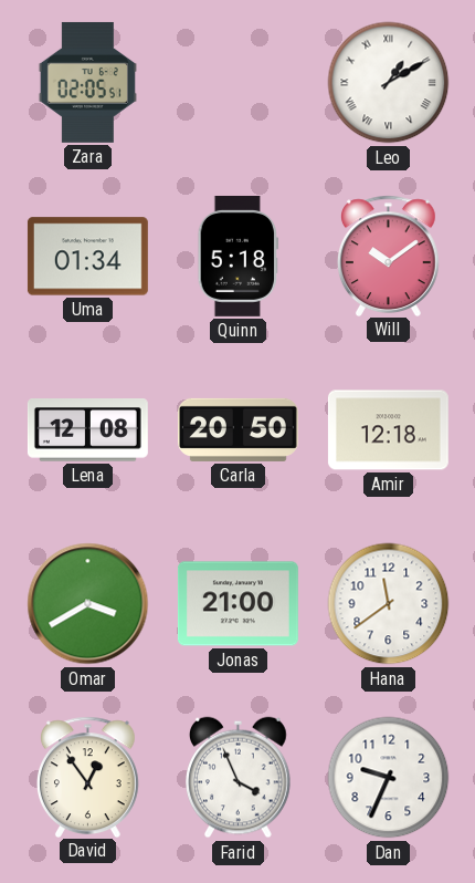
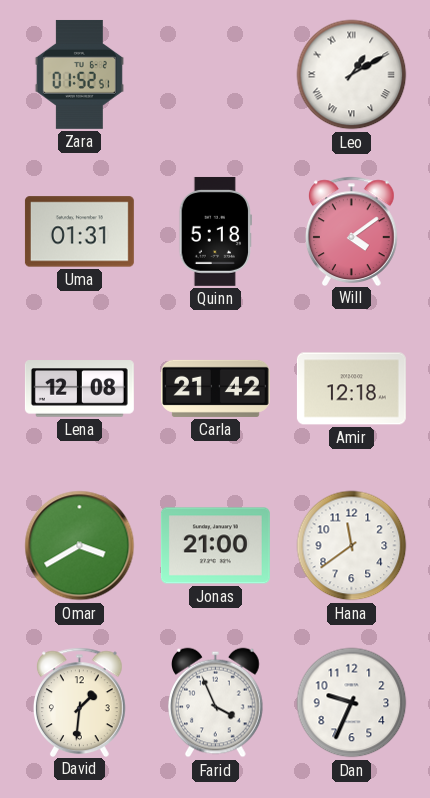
Zara: 02:05 -> 01:52 (79, 74)
Uma: 01:34 -> 01:31 (79, 232)
Will: 10:09 -> 4:09 (352, 231)
Carla: 20:50 -> 21:42 (215, 388)
David: 12:54 -> 1:31 (80, 702)
